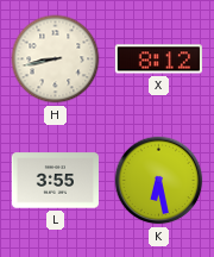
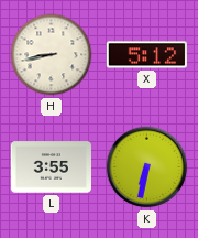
X: 8:12 -> 5:12 (146, 55)
K: 6:28 -> 6:32 (147, 167)
